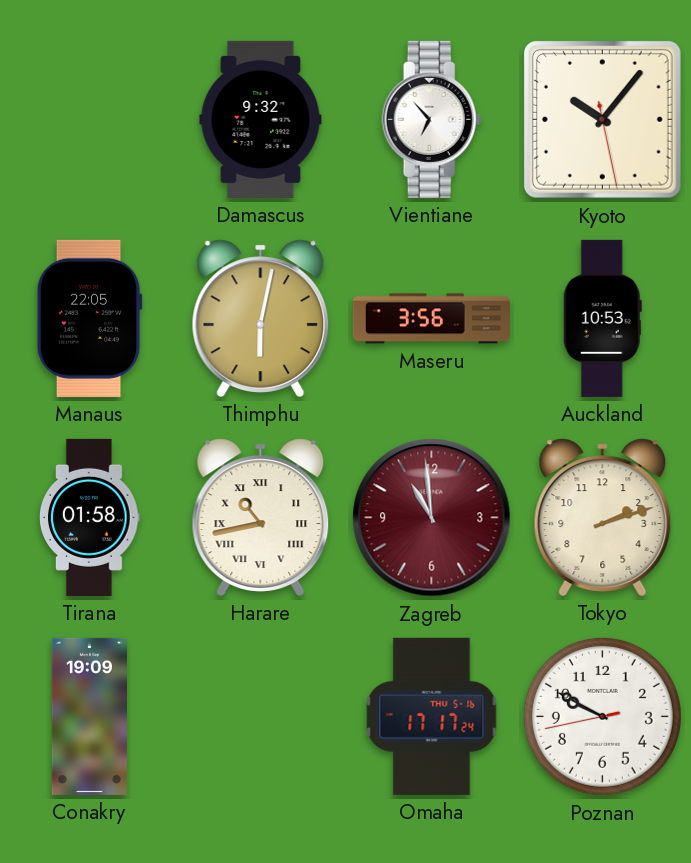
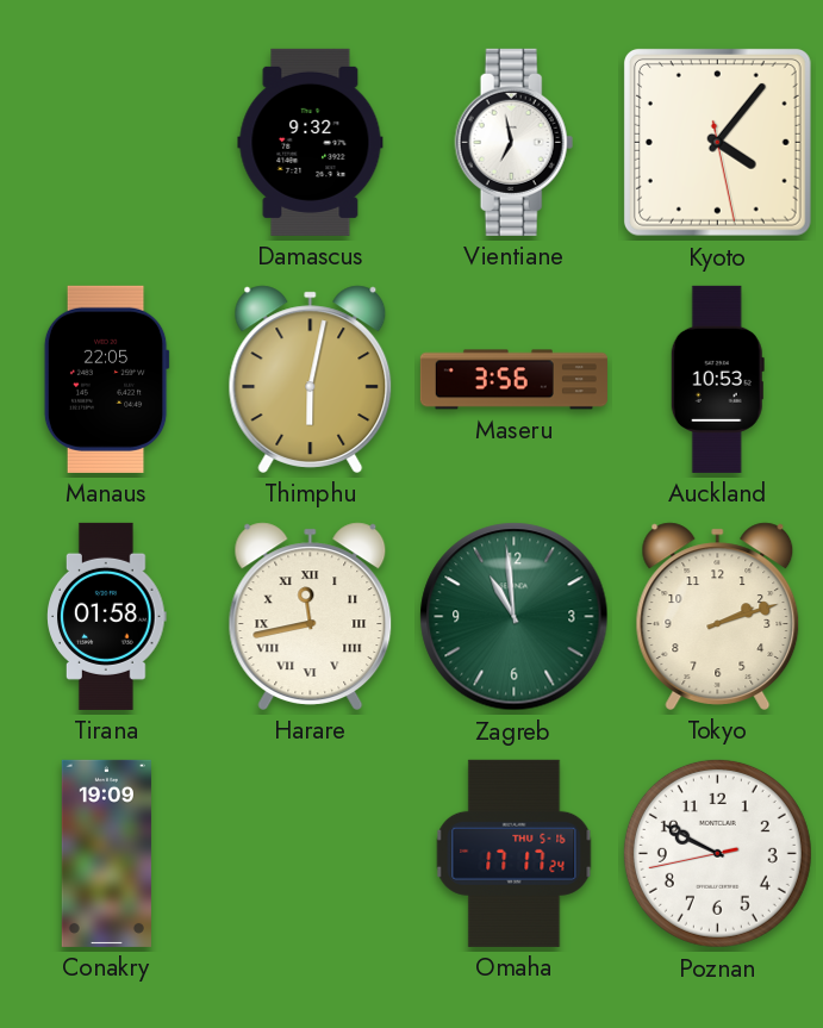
Vientiane: 6:53 -> 6:58 (515, 142)
Kyoto: 10:06 -> 4:06 (717, 142)
Harare: 10:43 -> 11:43 (311, 616)
Zagreb dial: burgundy -> green (515, 617)
